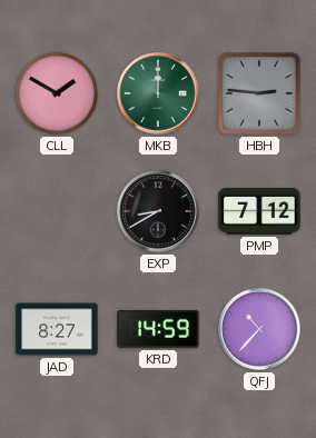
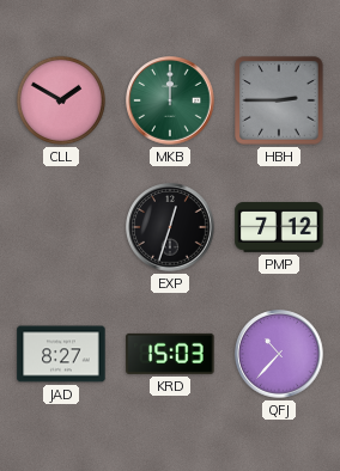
HBH: 2:46 -> 2:45 (279, 100)
EXP: 8:40 -> 12:33 (170, 227)
KRD: 14:59 -> 15:03 (170, 354)
